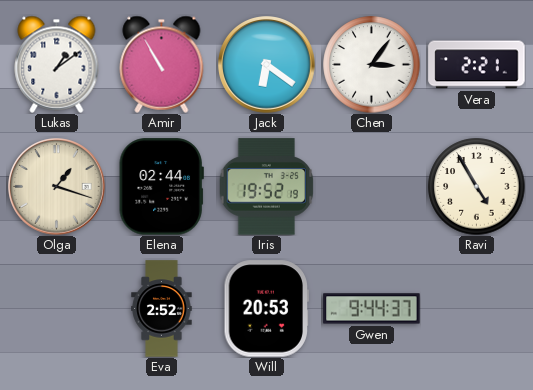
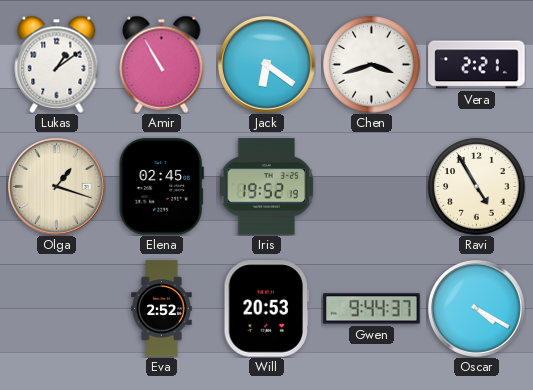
Chen: 3:06 -> 3:42 (372, 65)
Elena: 02:44 -> 02:45 (161, 187)
Oscar: none -> 4:20 (477, 309)
